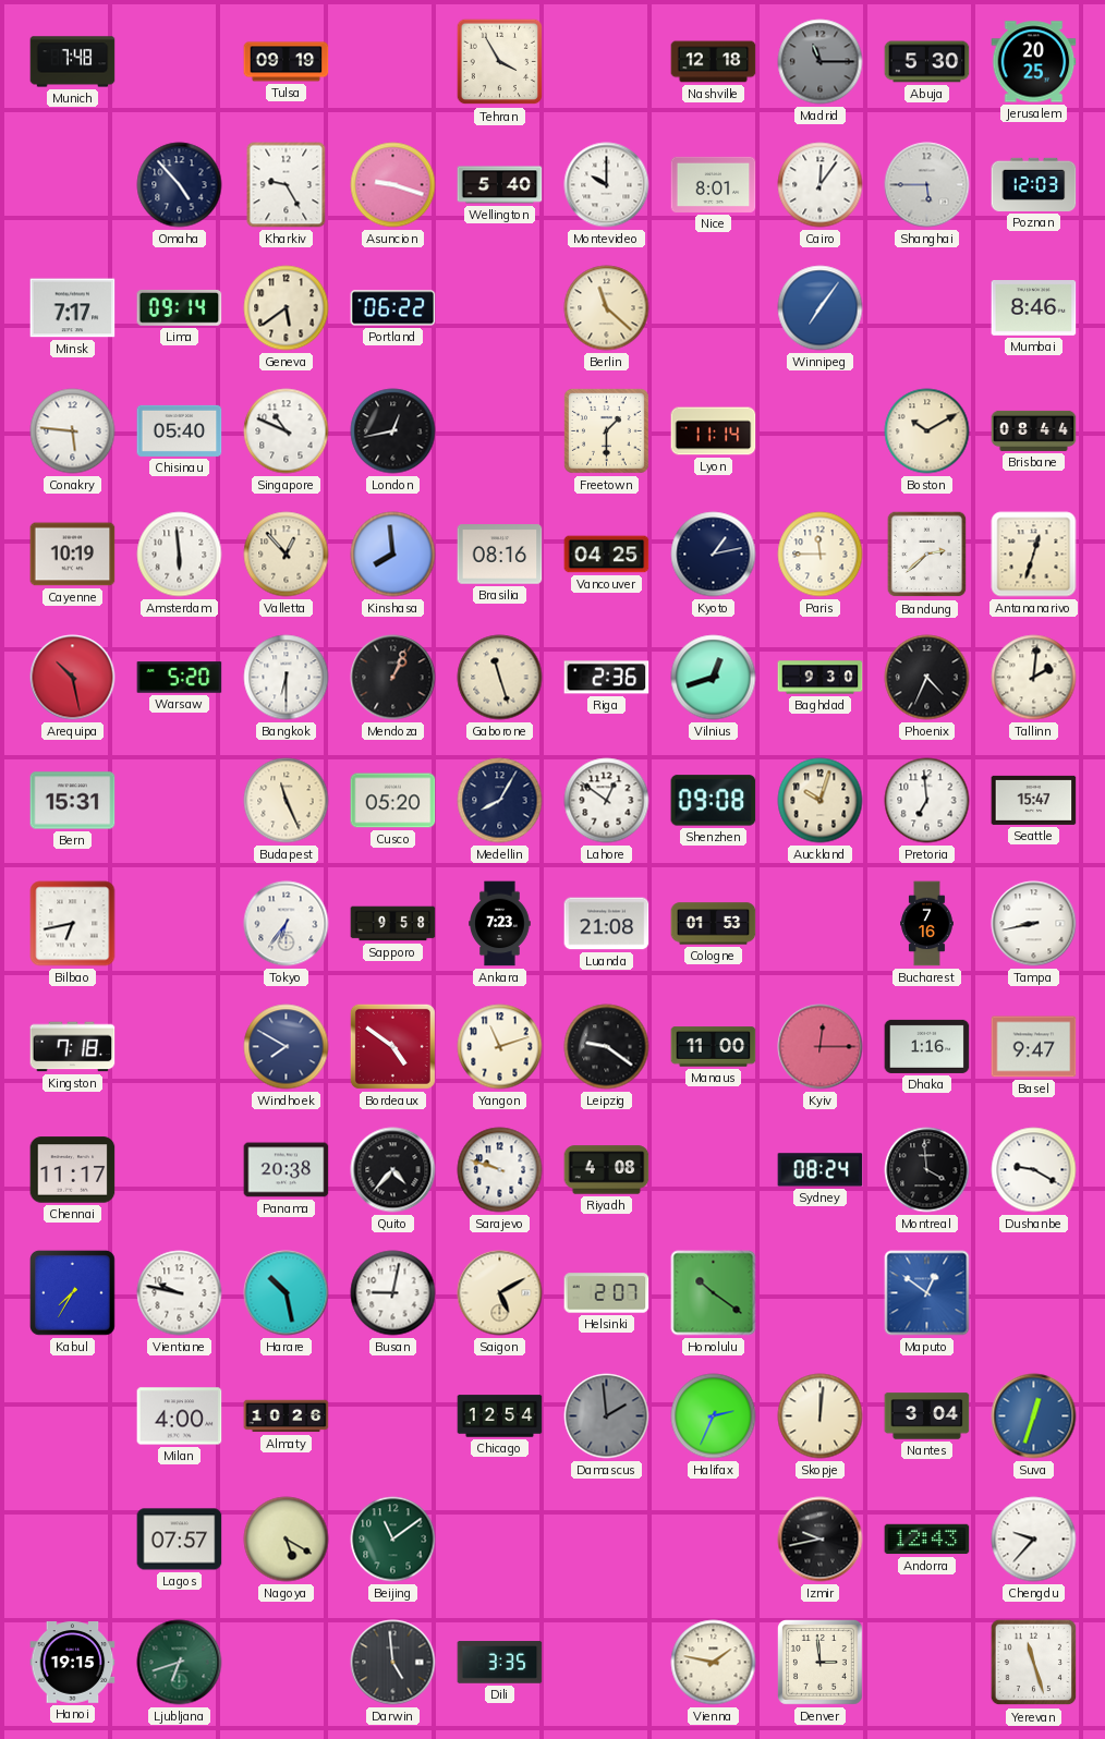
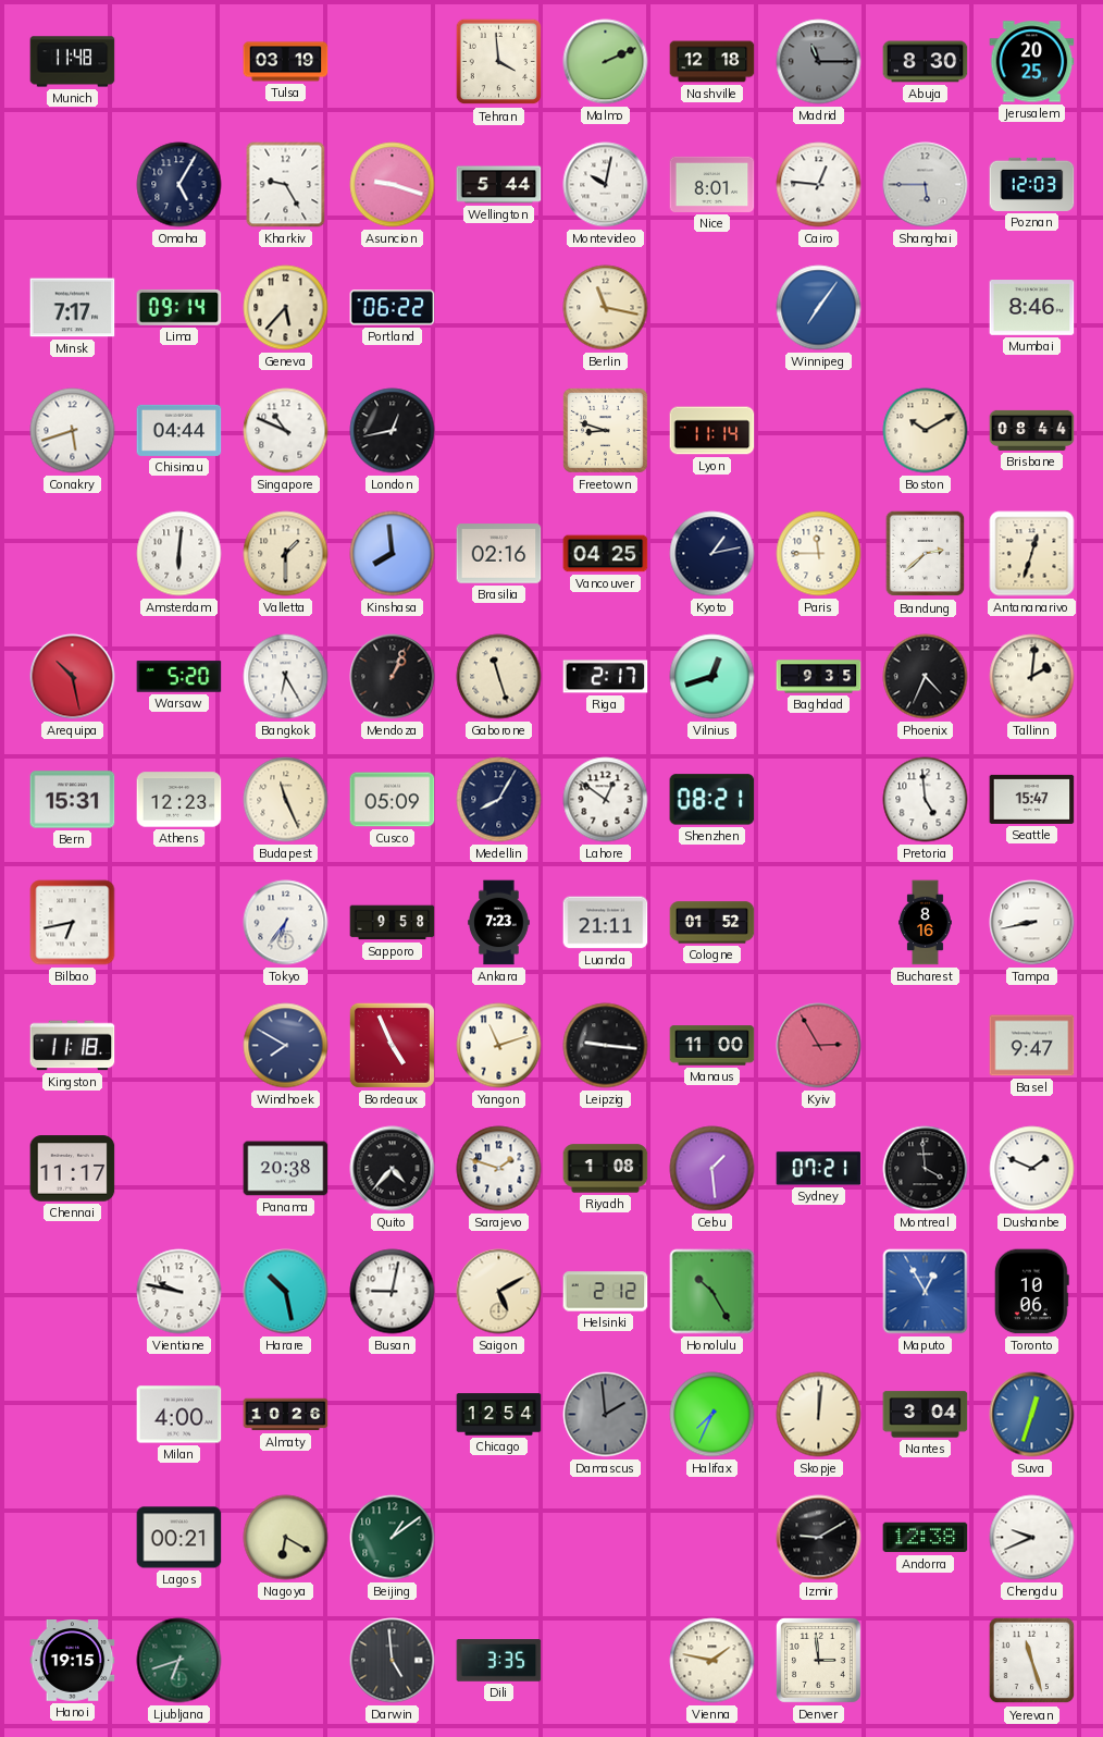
Munich: 7:48 -> 11:48 (73, 62)
Tulsa: 09:19 -> 03:19 (286, 62)
Tehran: 3:55 -> 3:59 (499, 62)
Malmo: none -> 2:11 (606, 62)
Abuja: 5:30 -> 8:30 (926, 62)
Omaha: 4:53 -> 5:05 (179, 185)
Wellington: 5:40 -> 5:44 (499, 185)
Montevideo: 10:00 -> 10:02 (606, 185)
Cairo: 12:06 -> 12:46 (819, 185)
Geneva: 5:39 -> 5:37 (286, 308)
Berlin: 11:22 -> 11:17 (606, 308)
Conakry: 5:46 -> 5:42 (73, 431)
Chisinau: 05:40 -> 04:44 (179, 430)
Freetown: 1:30 -> 8:48 (605, 430)
Cayenne: 10:19 -> none (73, 555)
Amsterdam: 5:59 -> 6:01 (179, 554)
Valletta: 12:53 -> 1:30 (286, 554)
Brasilia: 08:16 -> 02:16 (499, 554)
Bangkok: 6:30 -> 6:25 (286, 677)
Riga: 2:36 -> 2:17 (606, 677)
Baghdad: 9:30 -> 9:35 (819, 677)
Athens: none -> 12:23 (179, 800)
Cusco: 05:20 -> 05:09 (393, 800)
Shenzhen: 09:08 -> 08:21 (712, 800)
Auckland: 10:03 -> none (821, 801)
Pretoria: 6:59 -> 4:59 (926, 800)
Luanda: 21:08 -> 21:11 (606, 923)
Cologne: 01:53 -> 01:52 (712, 923)
Bucharest: 7:16 -> 8:16 (926, 923)
Kingston: 7:18 -> 11:18 (73, 1046)
Bordeaux: 4:51 -> 4:56 (392, 1045)
Leipzig: 9:21 -> 9:16 (606, 1046)
Kyiv: 12:15 -> 2:55 (819, 1046)
Dhaka: 1:16 -> none (927, 1046)
Sarajevo: 9:48 -> 1:48 (499, 1169)
Riyadh: 4:08 -> 1:08 (606, 1169)
Cebu: none -> 1:29 (712, 1169)
Sydney: 08:24 -> 07:21 (819, 1169)
Dushanbe: 9:20 -> 1:49 (1032, 1169)
Kabul: 7:35 -> none (72, 1292)
Helsinki: 2:07 -> 2:12 (606, 1292)
Honolulu: 10:21 -> 10:25 (712, 1292)
Maputo: 12:51 -> 12:55 (926, 1292)
Toronto: none -> 10:06 (1031, 1292)
Halifax: 2:34 -> 7:34 (712, 1415)
Lagos: 07:57 -> 00:21 (179, 1538)
Nagoya: 5:20 -> 6:20 (286, 1538)
Beijing: 11:09 -> 1:09 (393, 1538)
Izmir: 9:43 -> 9:10 (819, 1538)
Andorra: 12:43 -> 12:38 (926, 1538)
Chengdu: 9:37 -> 9:41 (1032, 1538)
